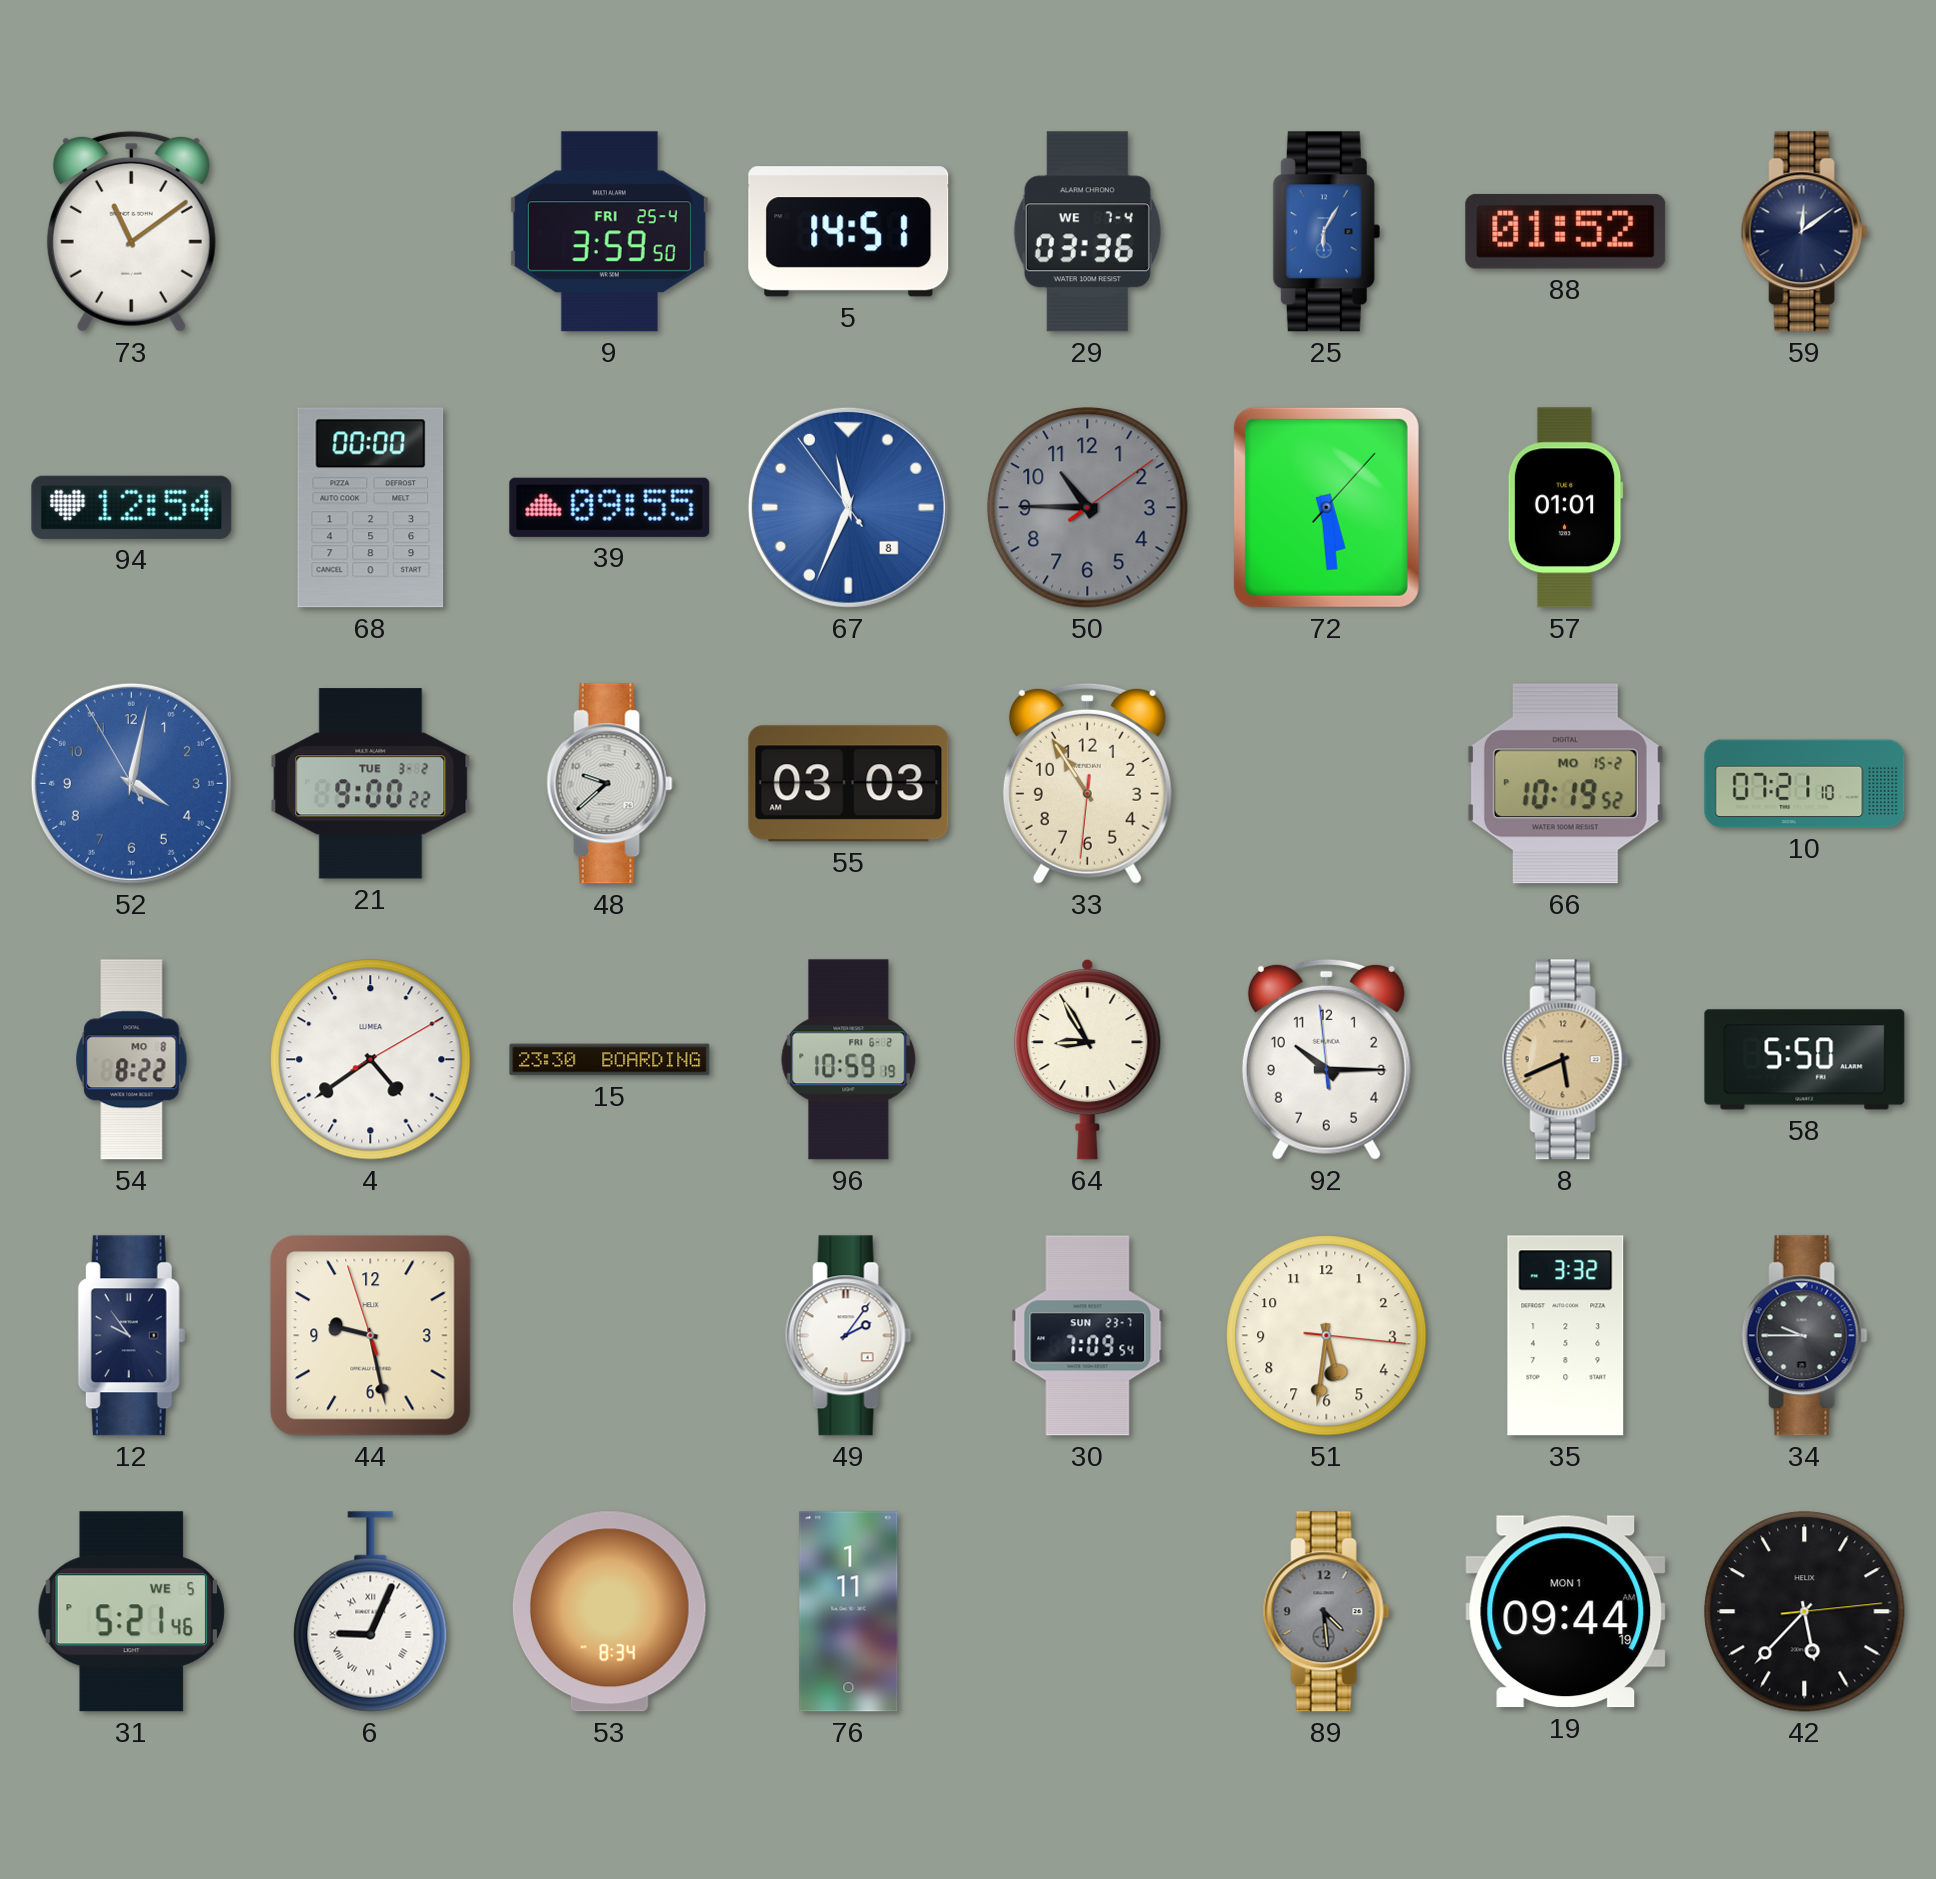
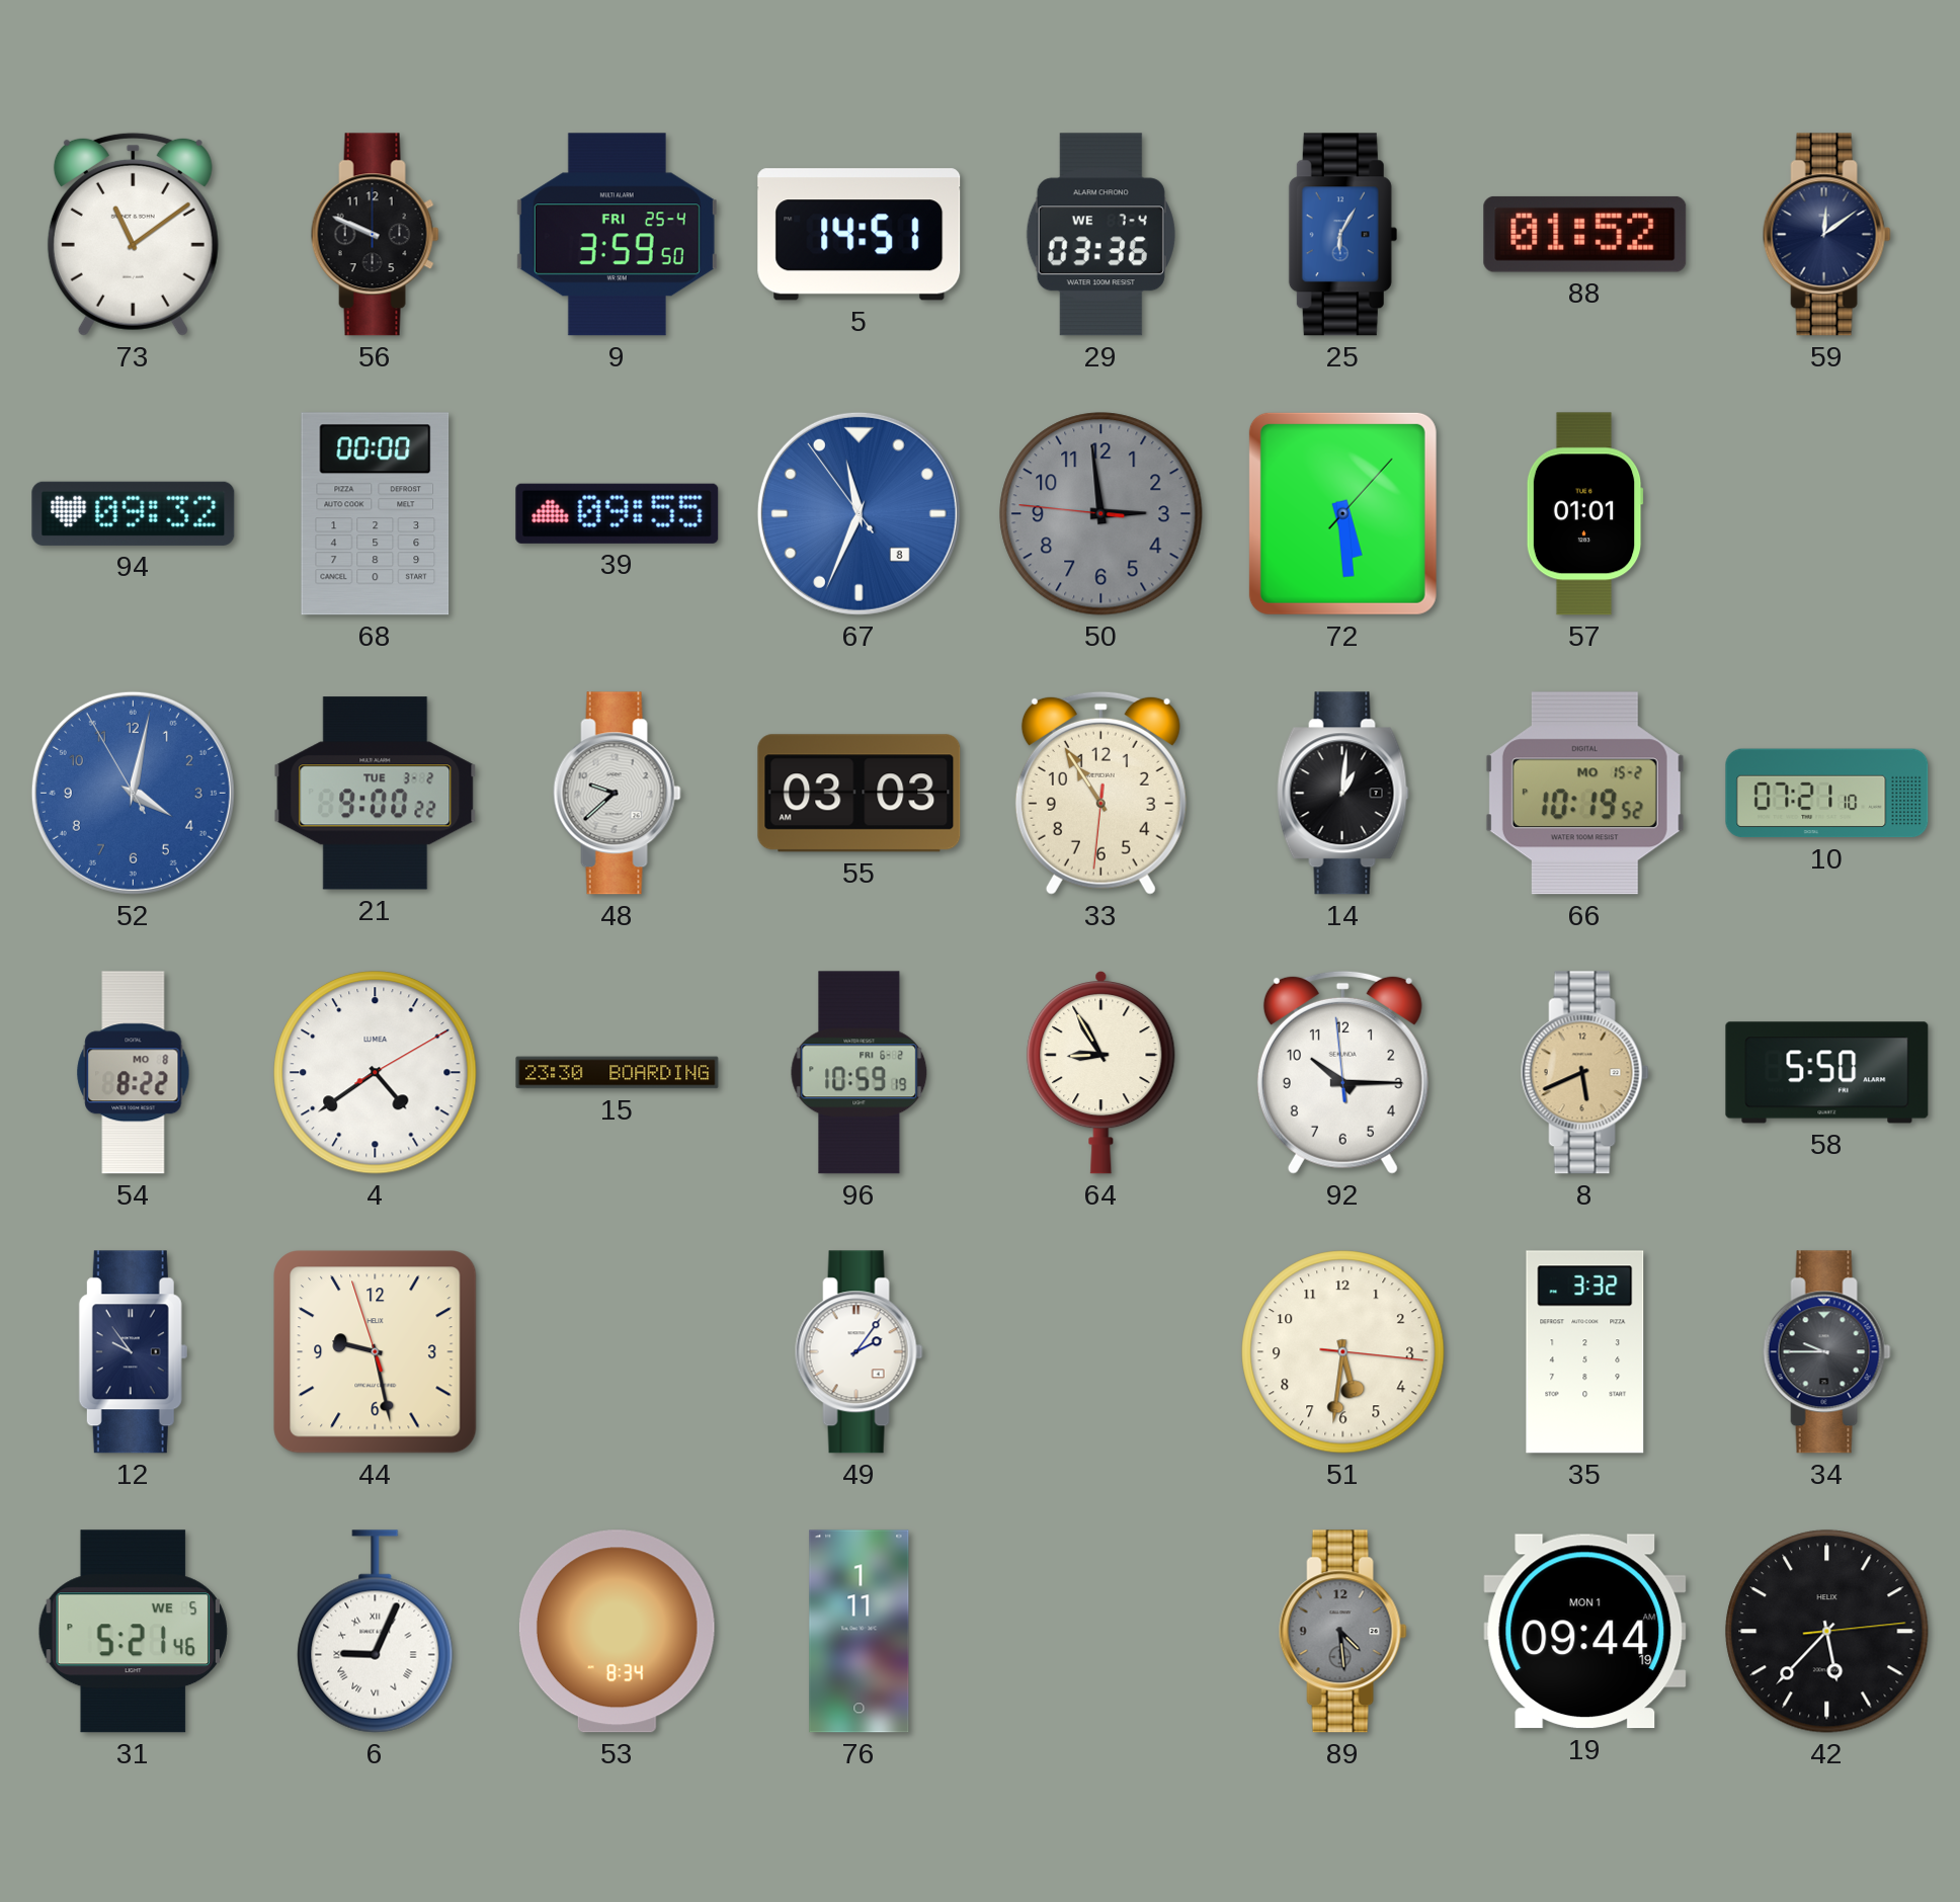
56: none -> 9:49 (375, 235)
94: 12:54 -> 09:32 (134, 513)
50: 10:45 -> 2:58 (1101, 514)
14: none -> 1:01 (1342, 794)
30: 7:09 -> none (1088, 1336)
